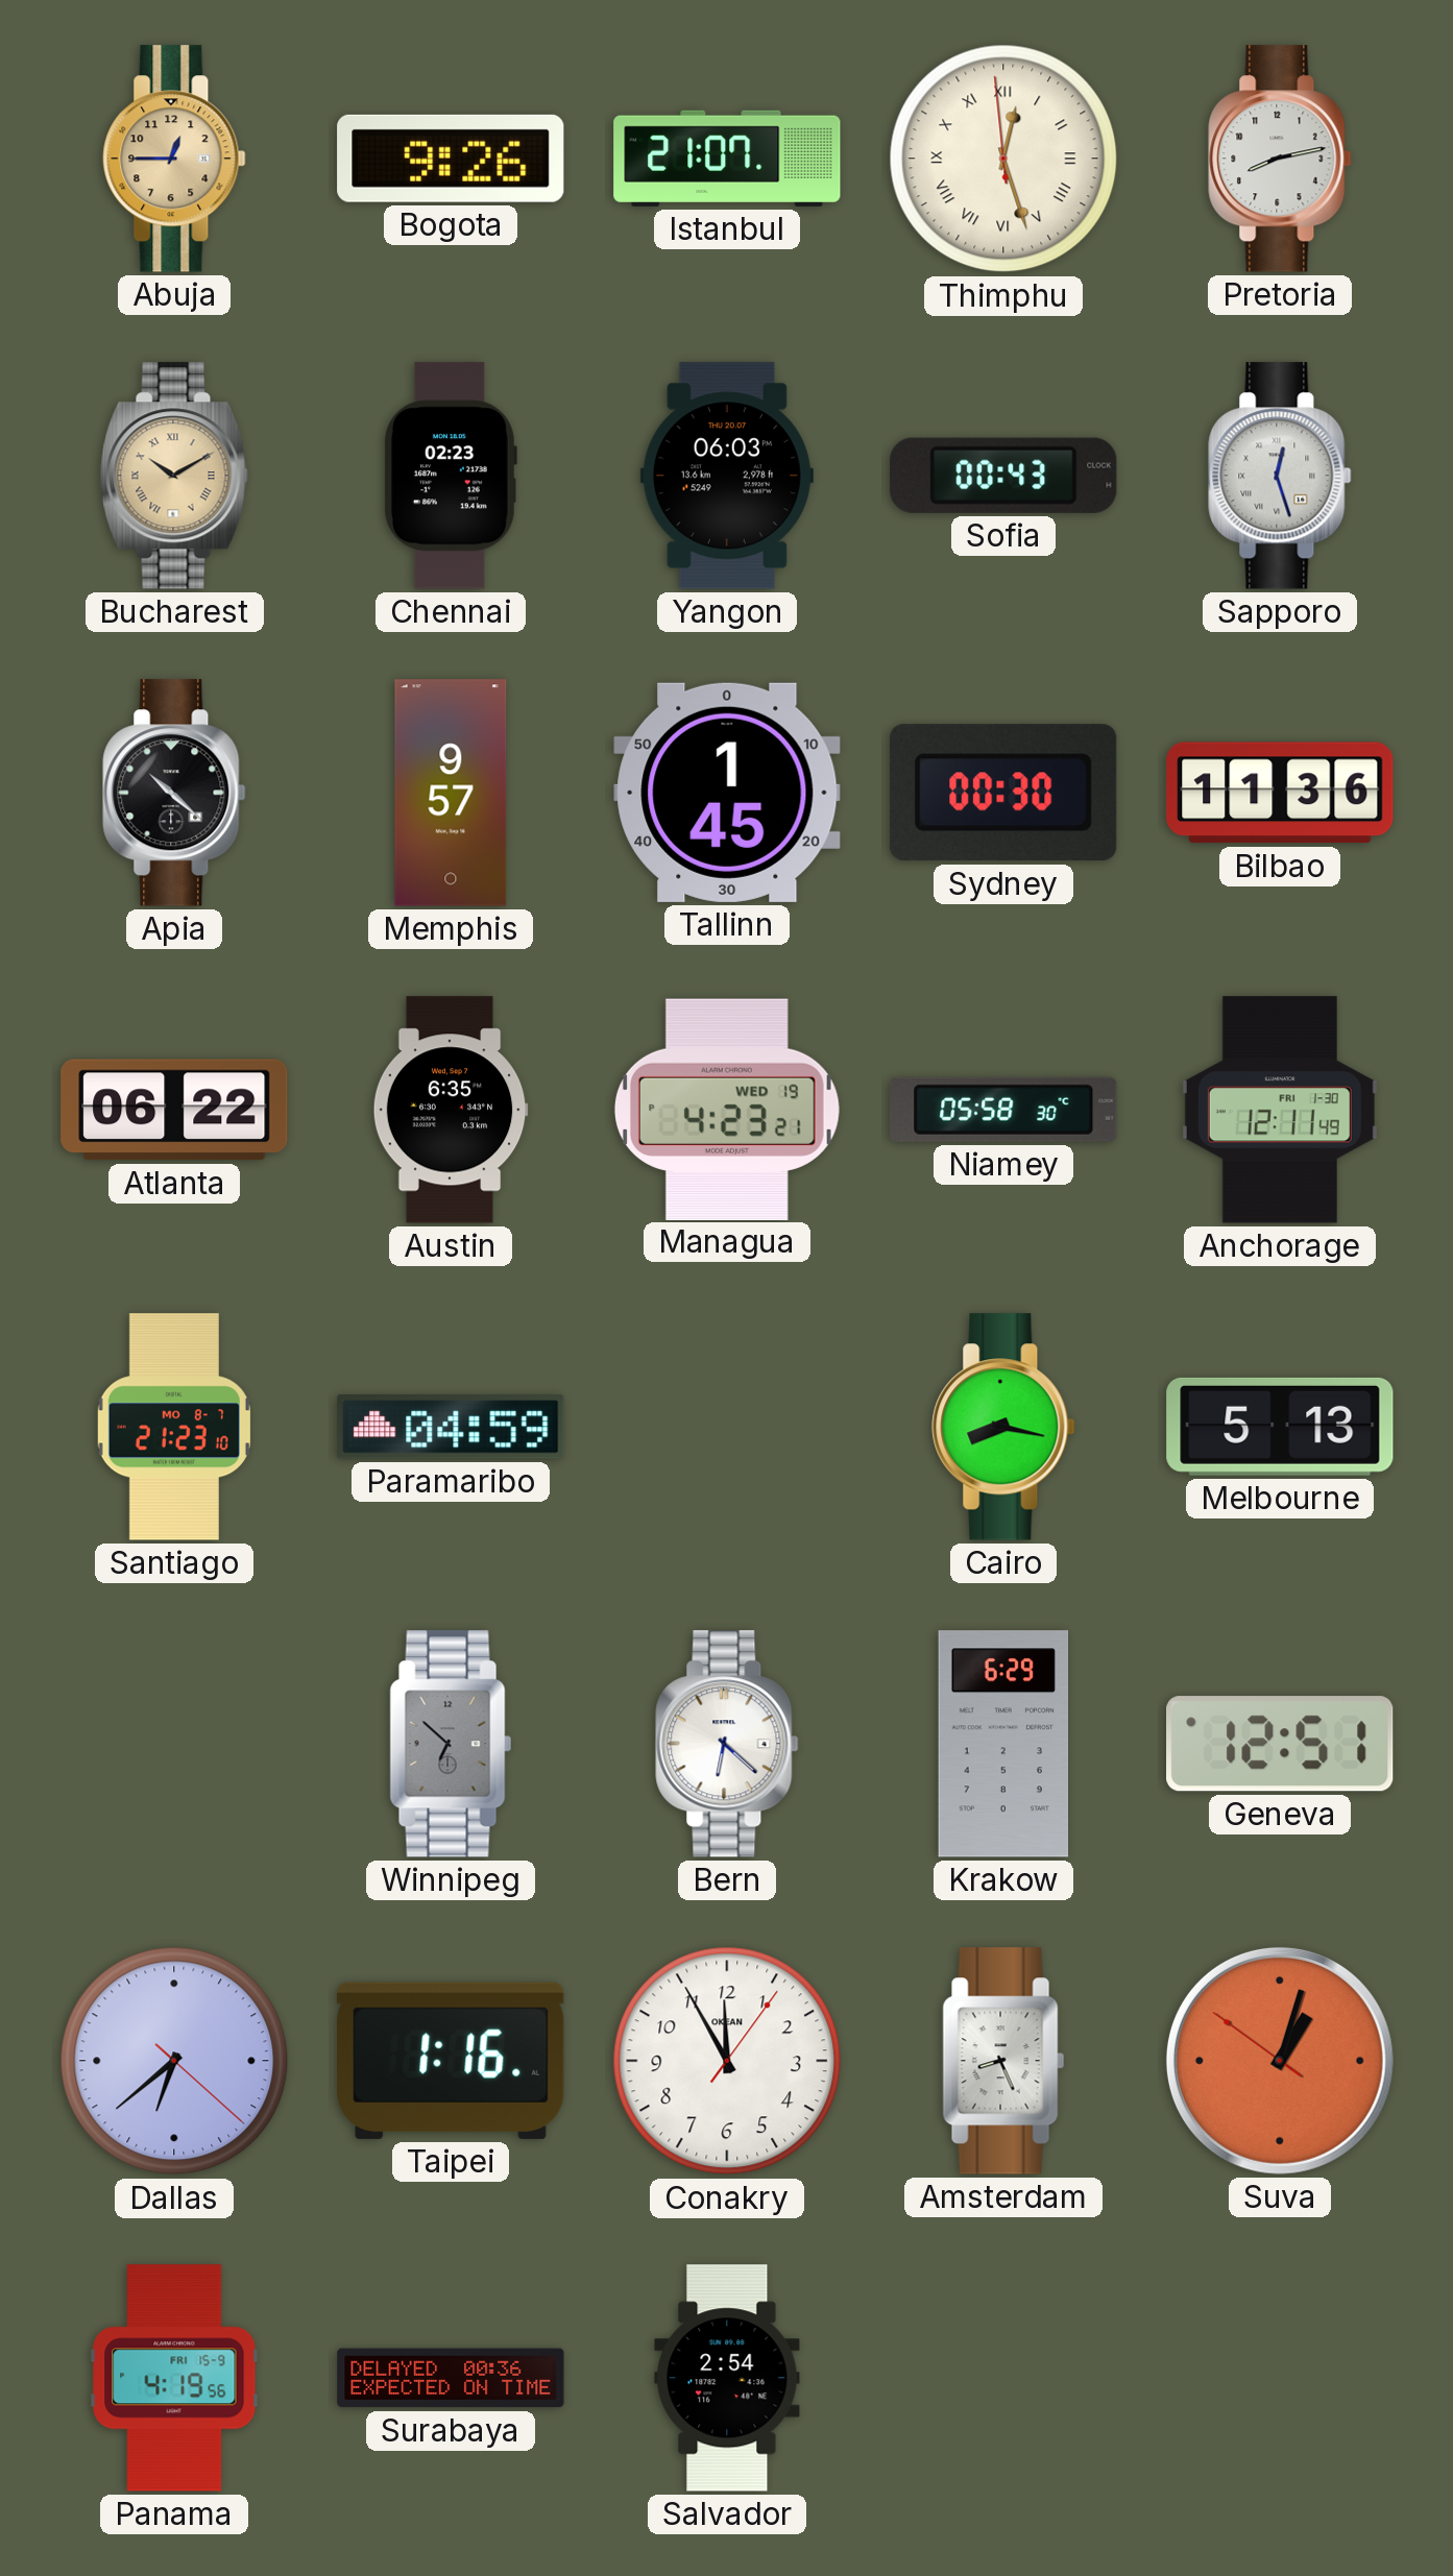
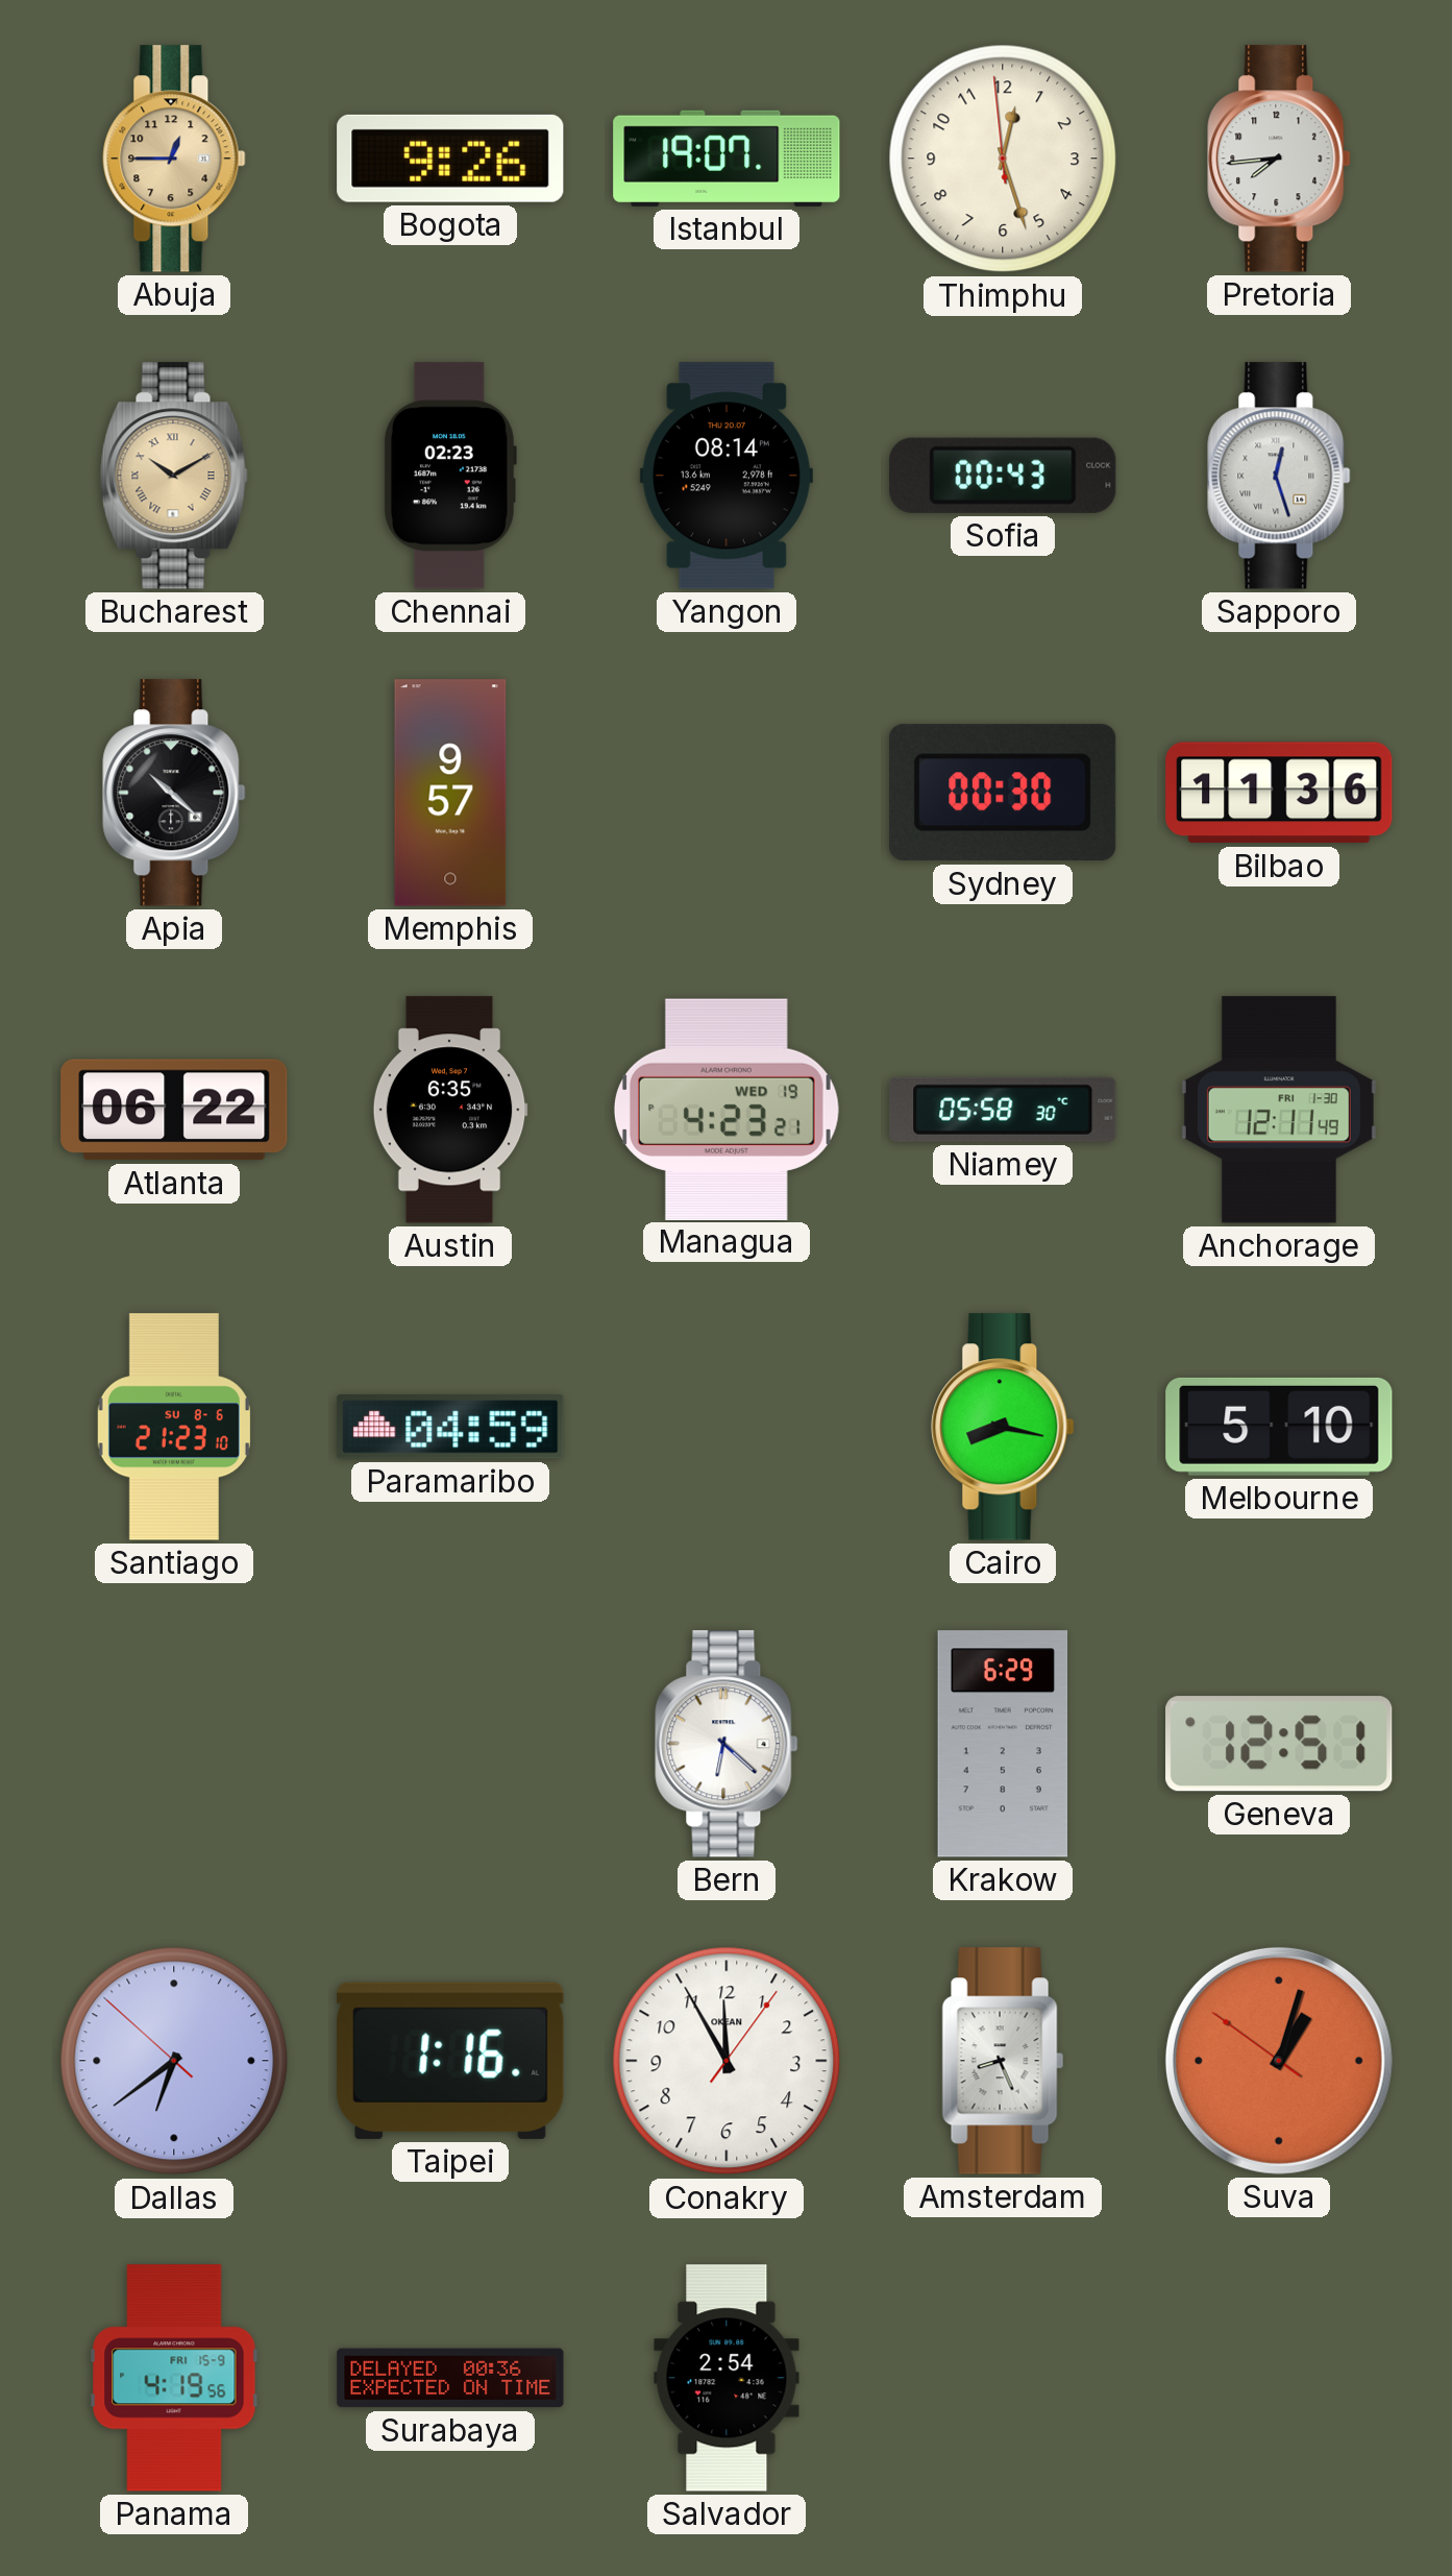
Istanbul: 21:07 -> 19:07 (727, 159)
Thimphu numerals: Roman -> Arabic (1003, 159)
Pretoria: 8:13 -> 7:44 (1279, 159)
Yangon: 06:03 -> 08:14 (727, 476)
Tallinn: 1:45 -> none (727, 793)
Santiago date: MO 8-7 -> SU 8-6 (174, 1427)
Melbourne: 5:13 -> 5:10 (1279, 1427)
Winnipeg: 6:52 -> none (451, 1744)
Dallas: 6:38:22 -> 6:38:52 (174, 2061)
